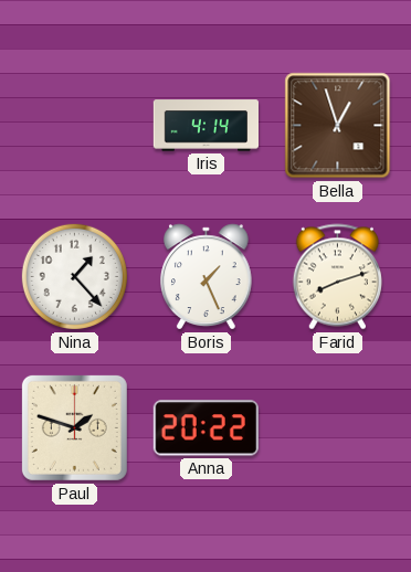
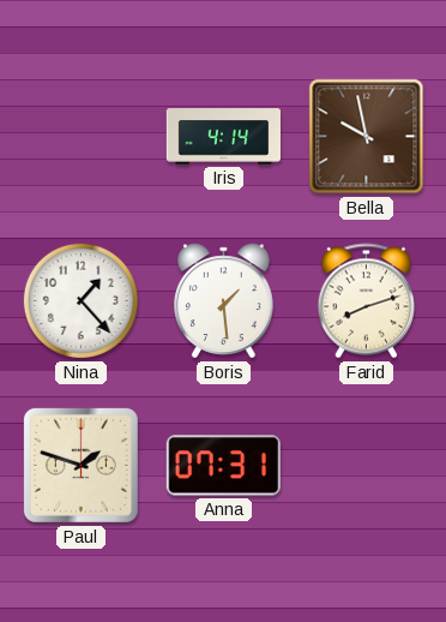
Bella: 12:57 -> 9:58 (367, 137)
Boris: 1:26 -> 1:29 (224, 301)
Anna: 20:22 -> 07:31 (223, 466)
